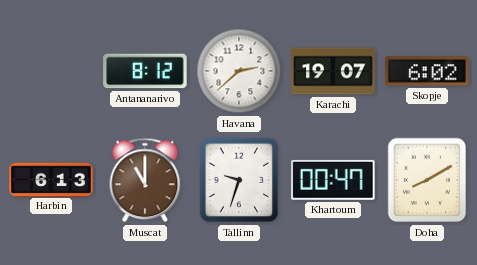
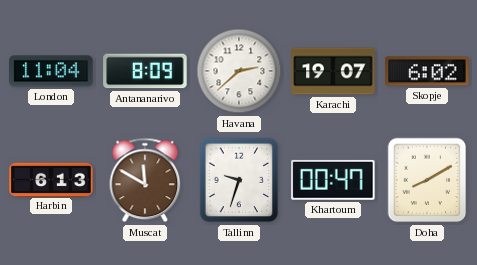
London: none -> 11:04 (51, 71)
Antananarivo: 8:12 -> 8:09 (145, 71)
Muscat: 11:00 -> 11:50 (145, 180)
